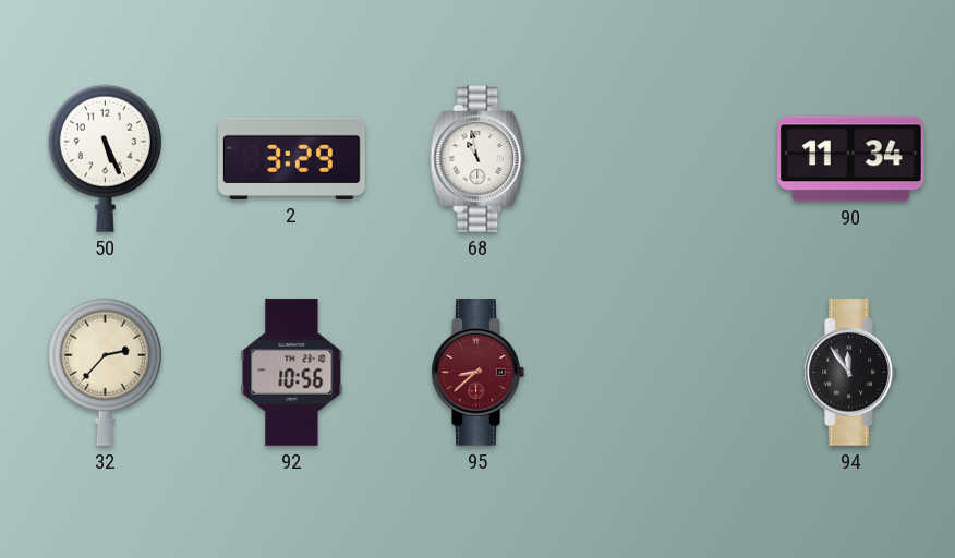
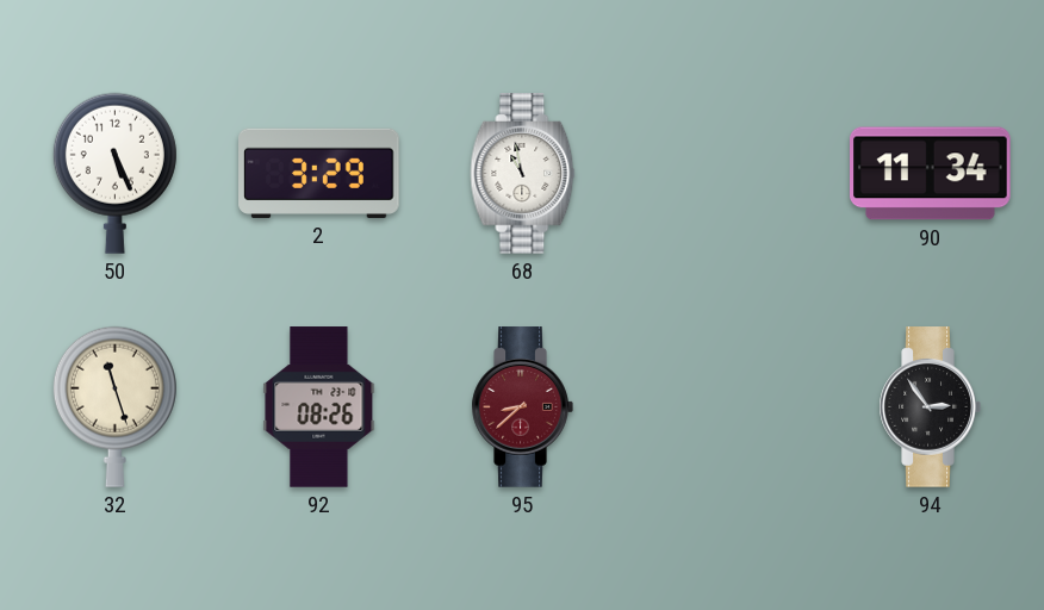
32: 2:37 -> 11:27 (114, 406)
92: 10:56 -> 08:26 (319, 407)
94: 11:54 -> 2:54 (930, 407)
